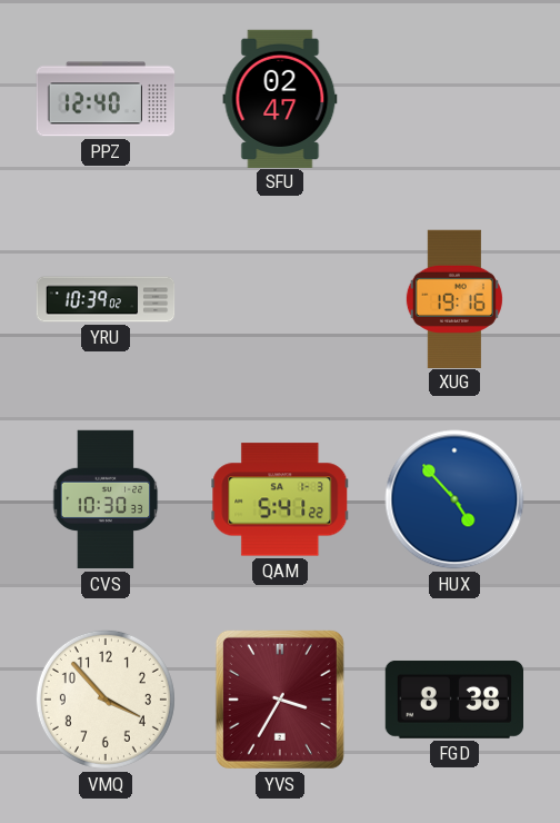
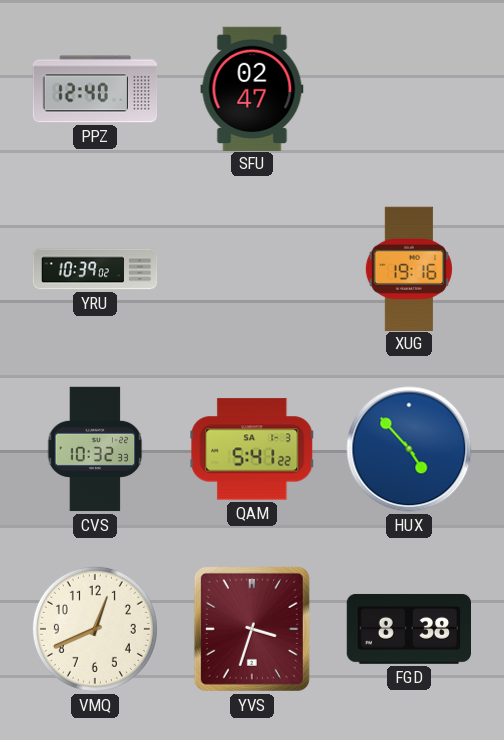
CVS: 10:30 -> 10:32 (95, 449)
VMQ: 3:53 -> 12:41 (95, 629)
YVS: 3:35 -> 3:33 (252, 629)
